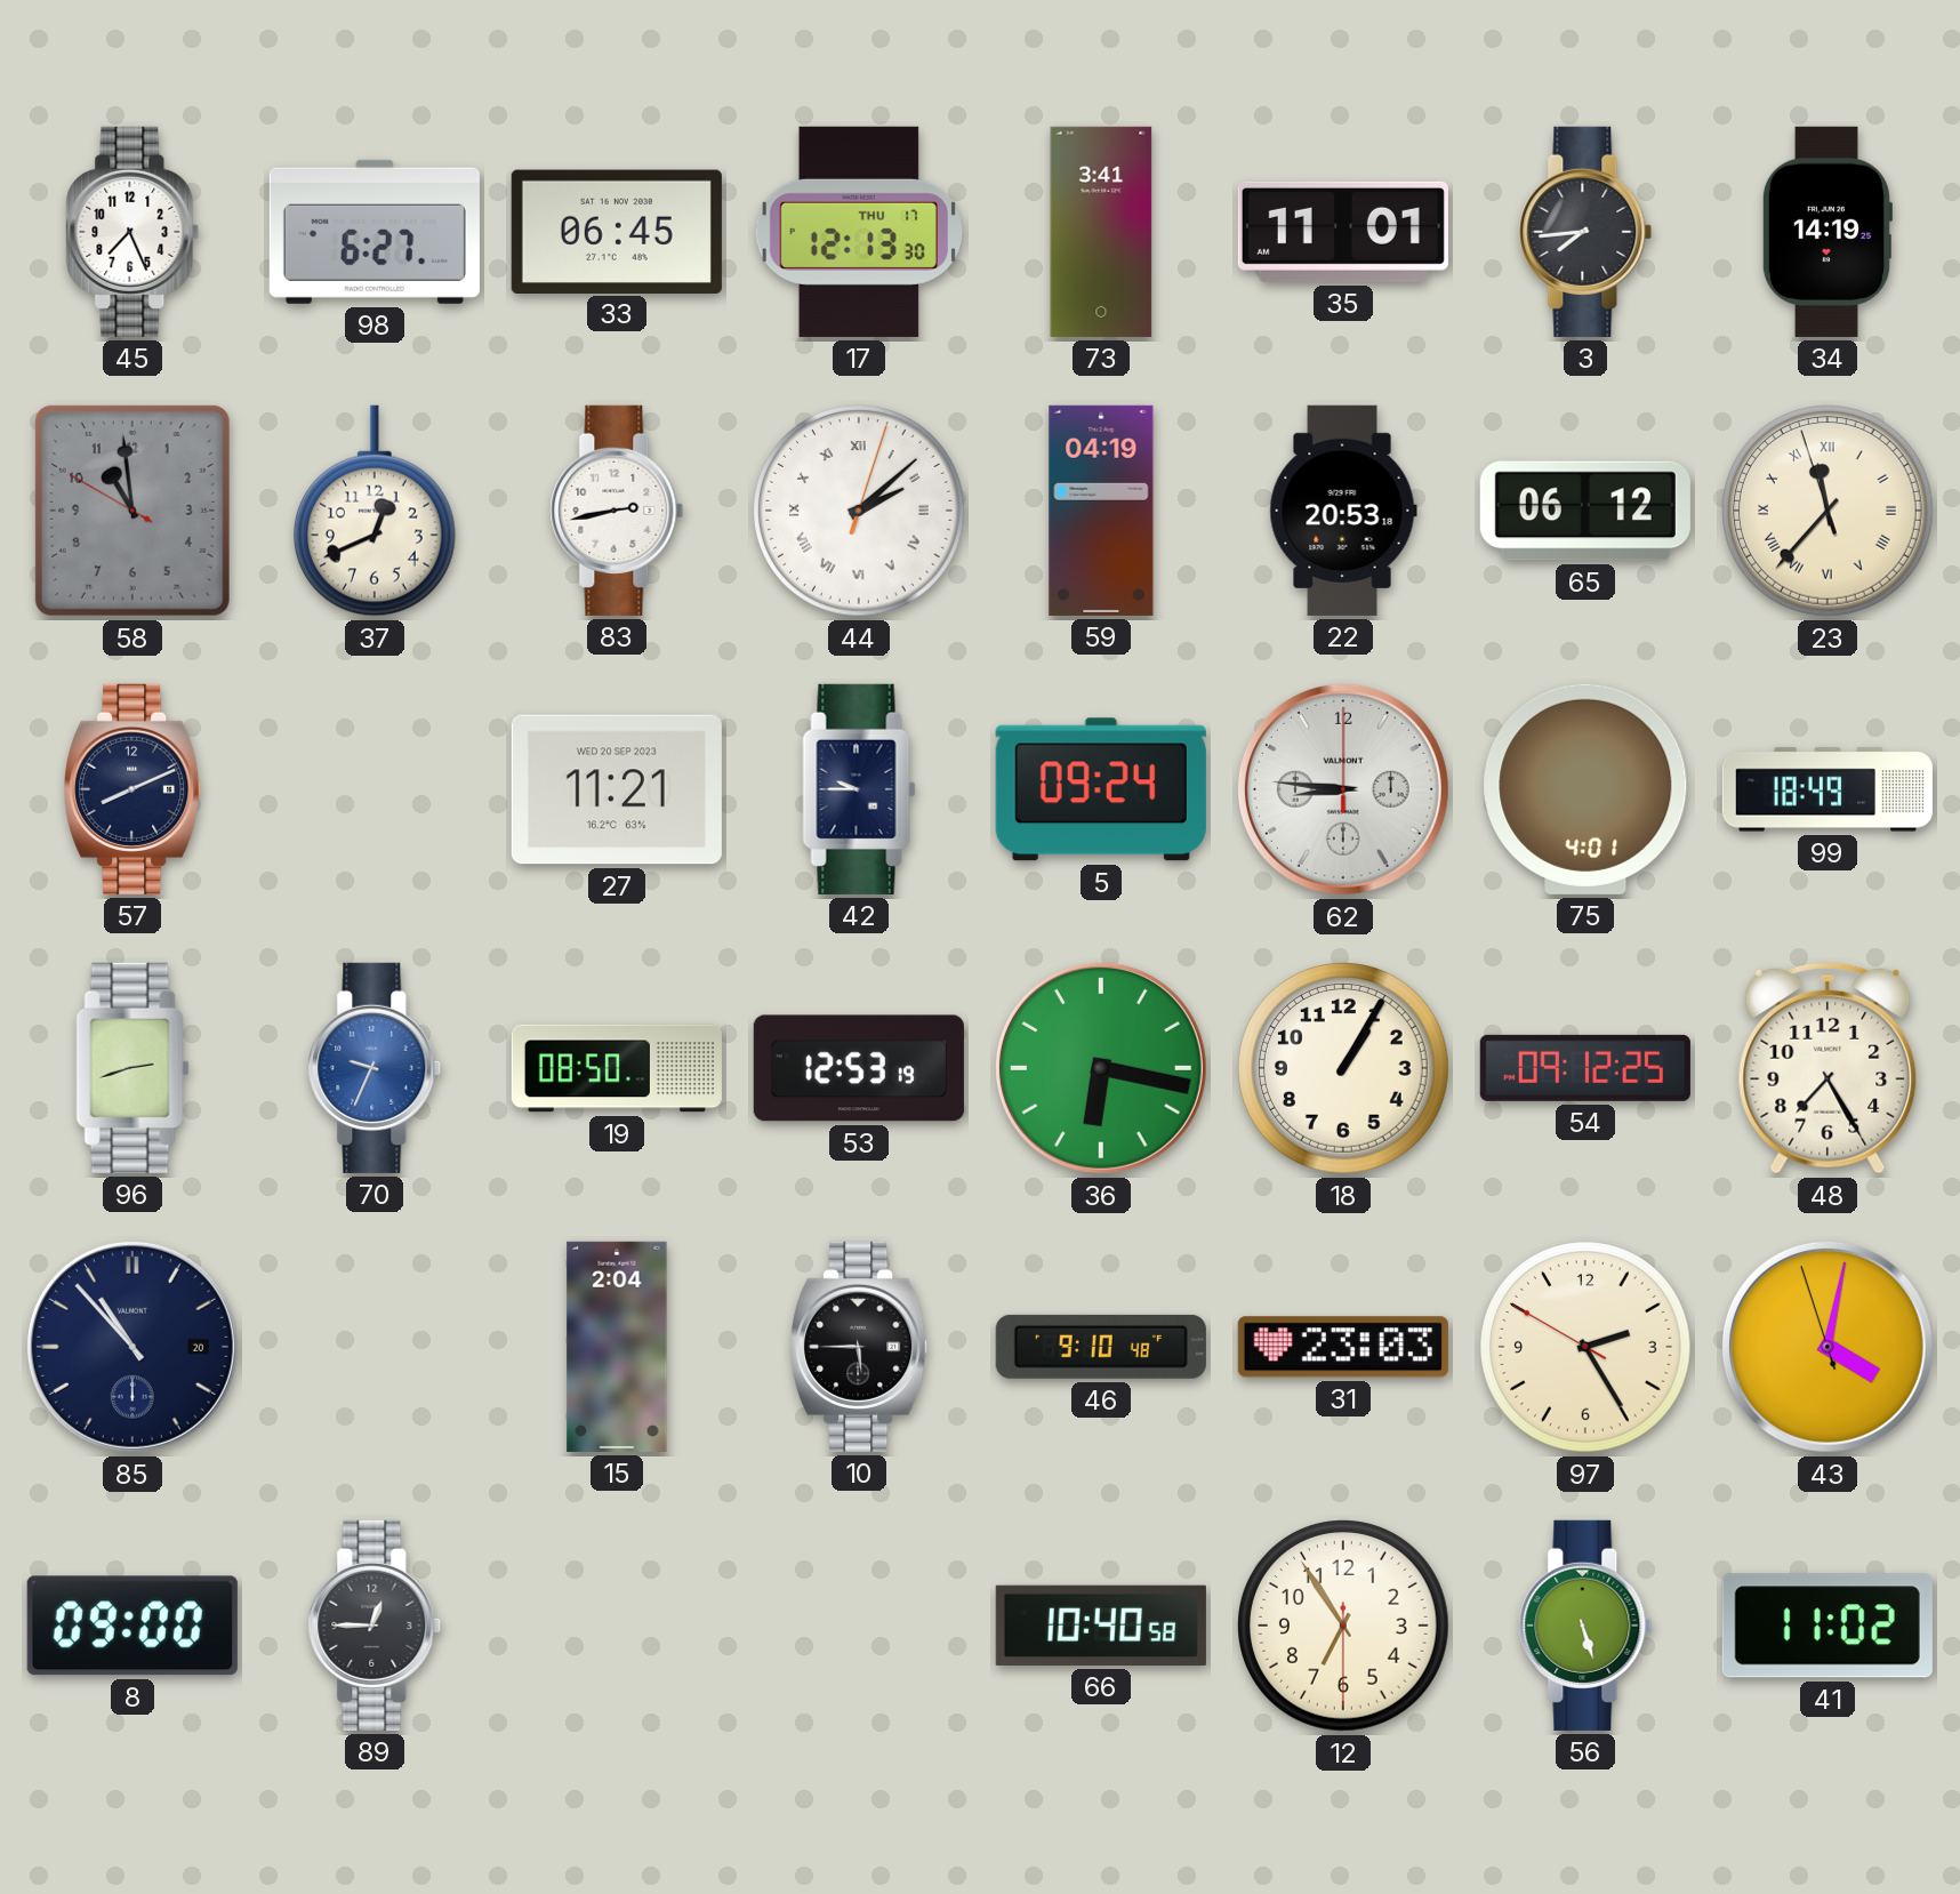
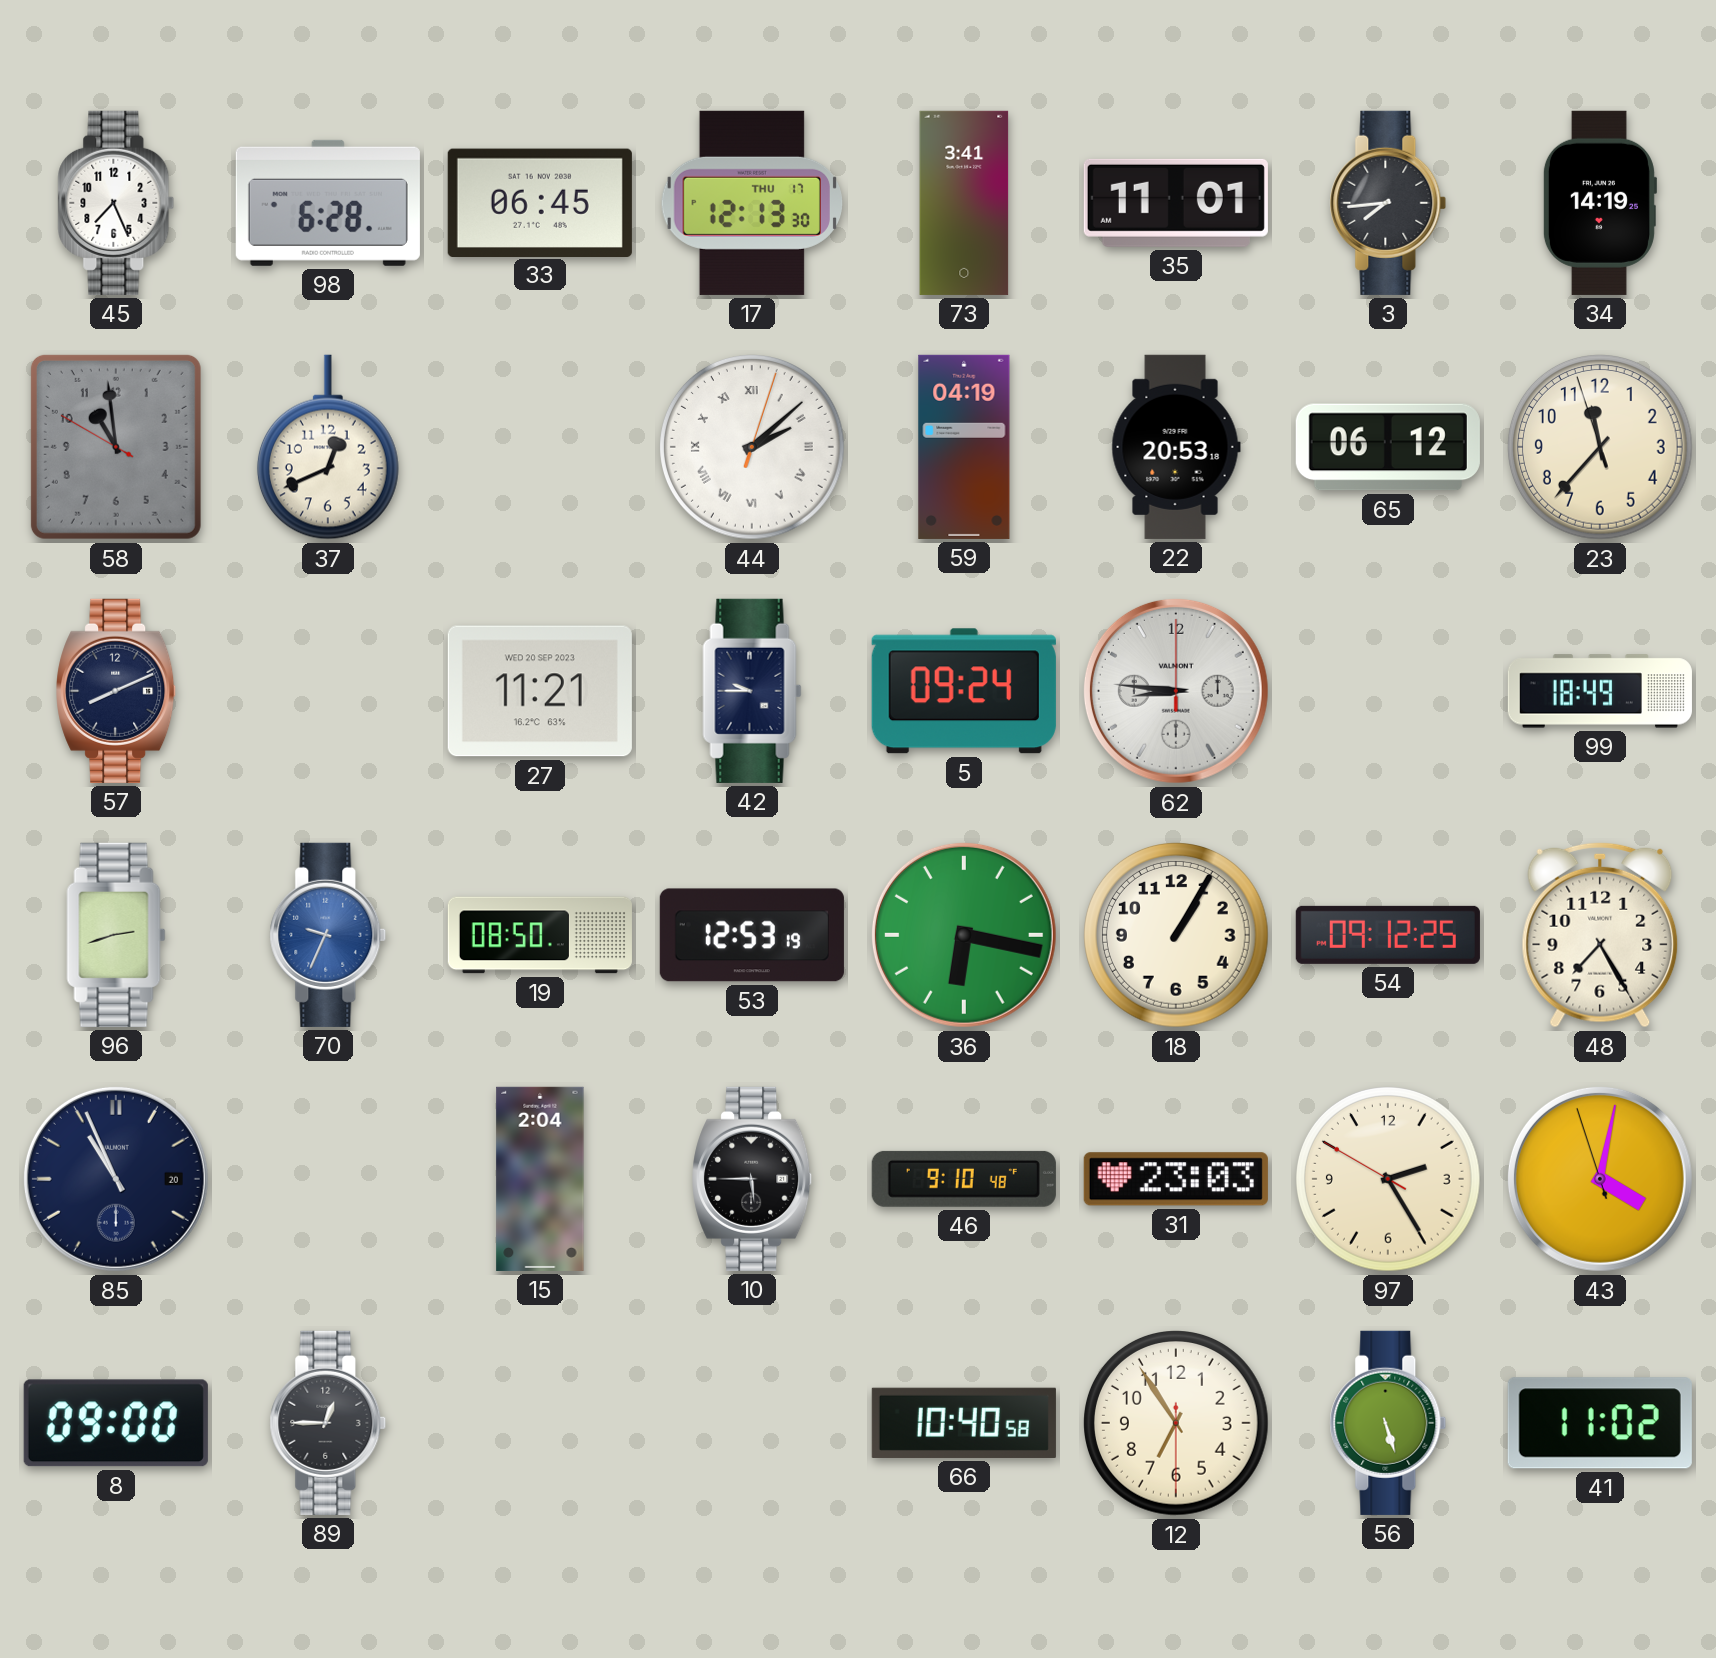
98: 6:27 -> 6:28 (328, 203)
83: 2:43 -> none (617, 511)
23 numerals: Roman -> Arabic (1601, 448)
75: 4:01 -> none (1585, 789)
85: 10:53 -> 10:56 (116, 1179)
